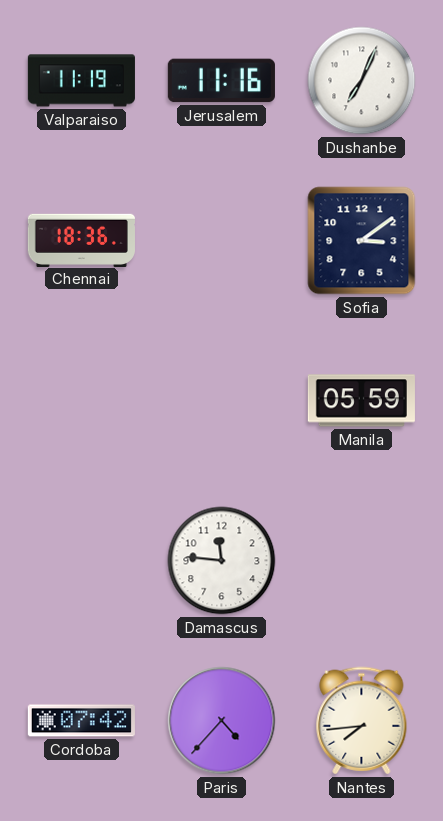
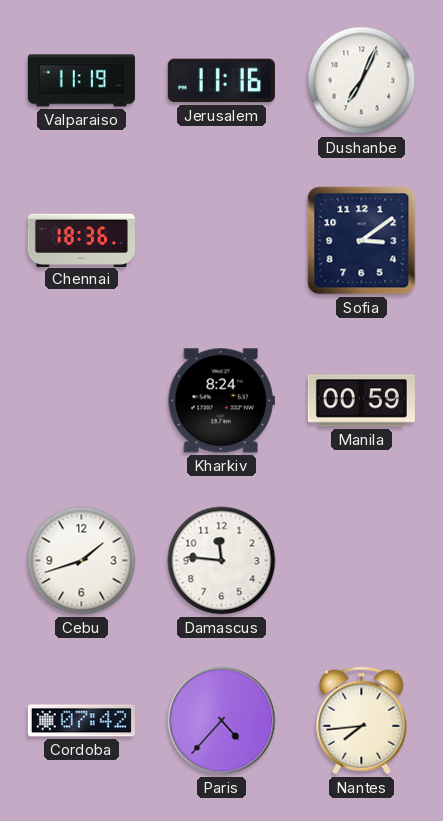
Kharkiv: none -> 8:24 (221, 401)
Manila: 05:59 -> 00:59 (361, 401)
Cebu: none -> 1:42 (82, 561)
